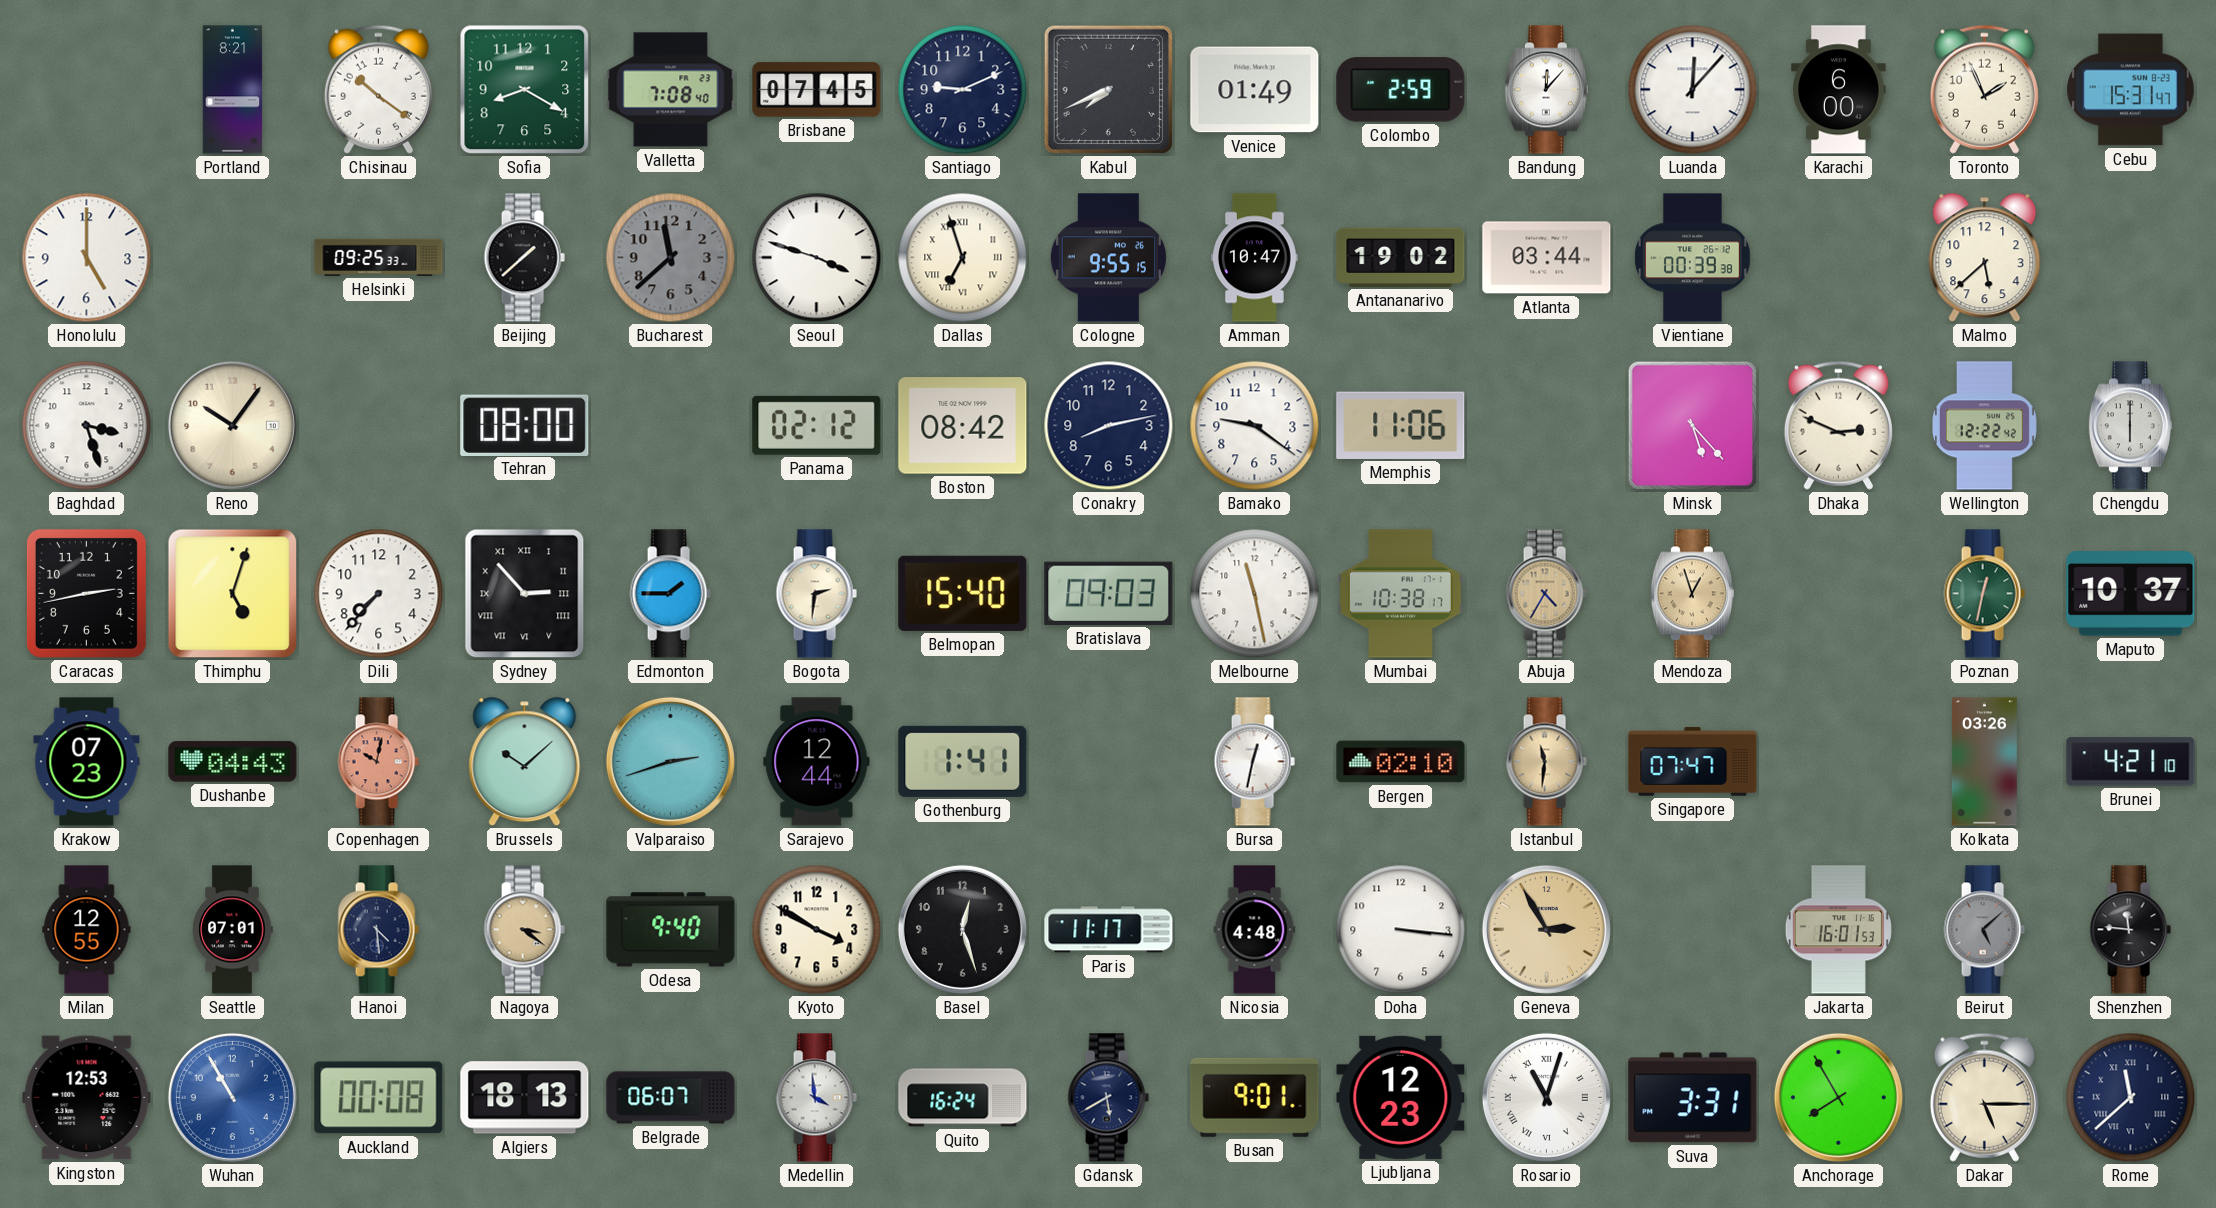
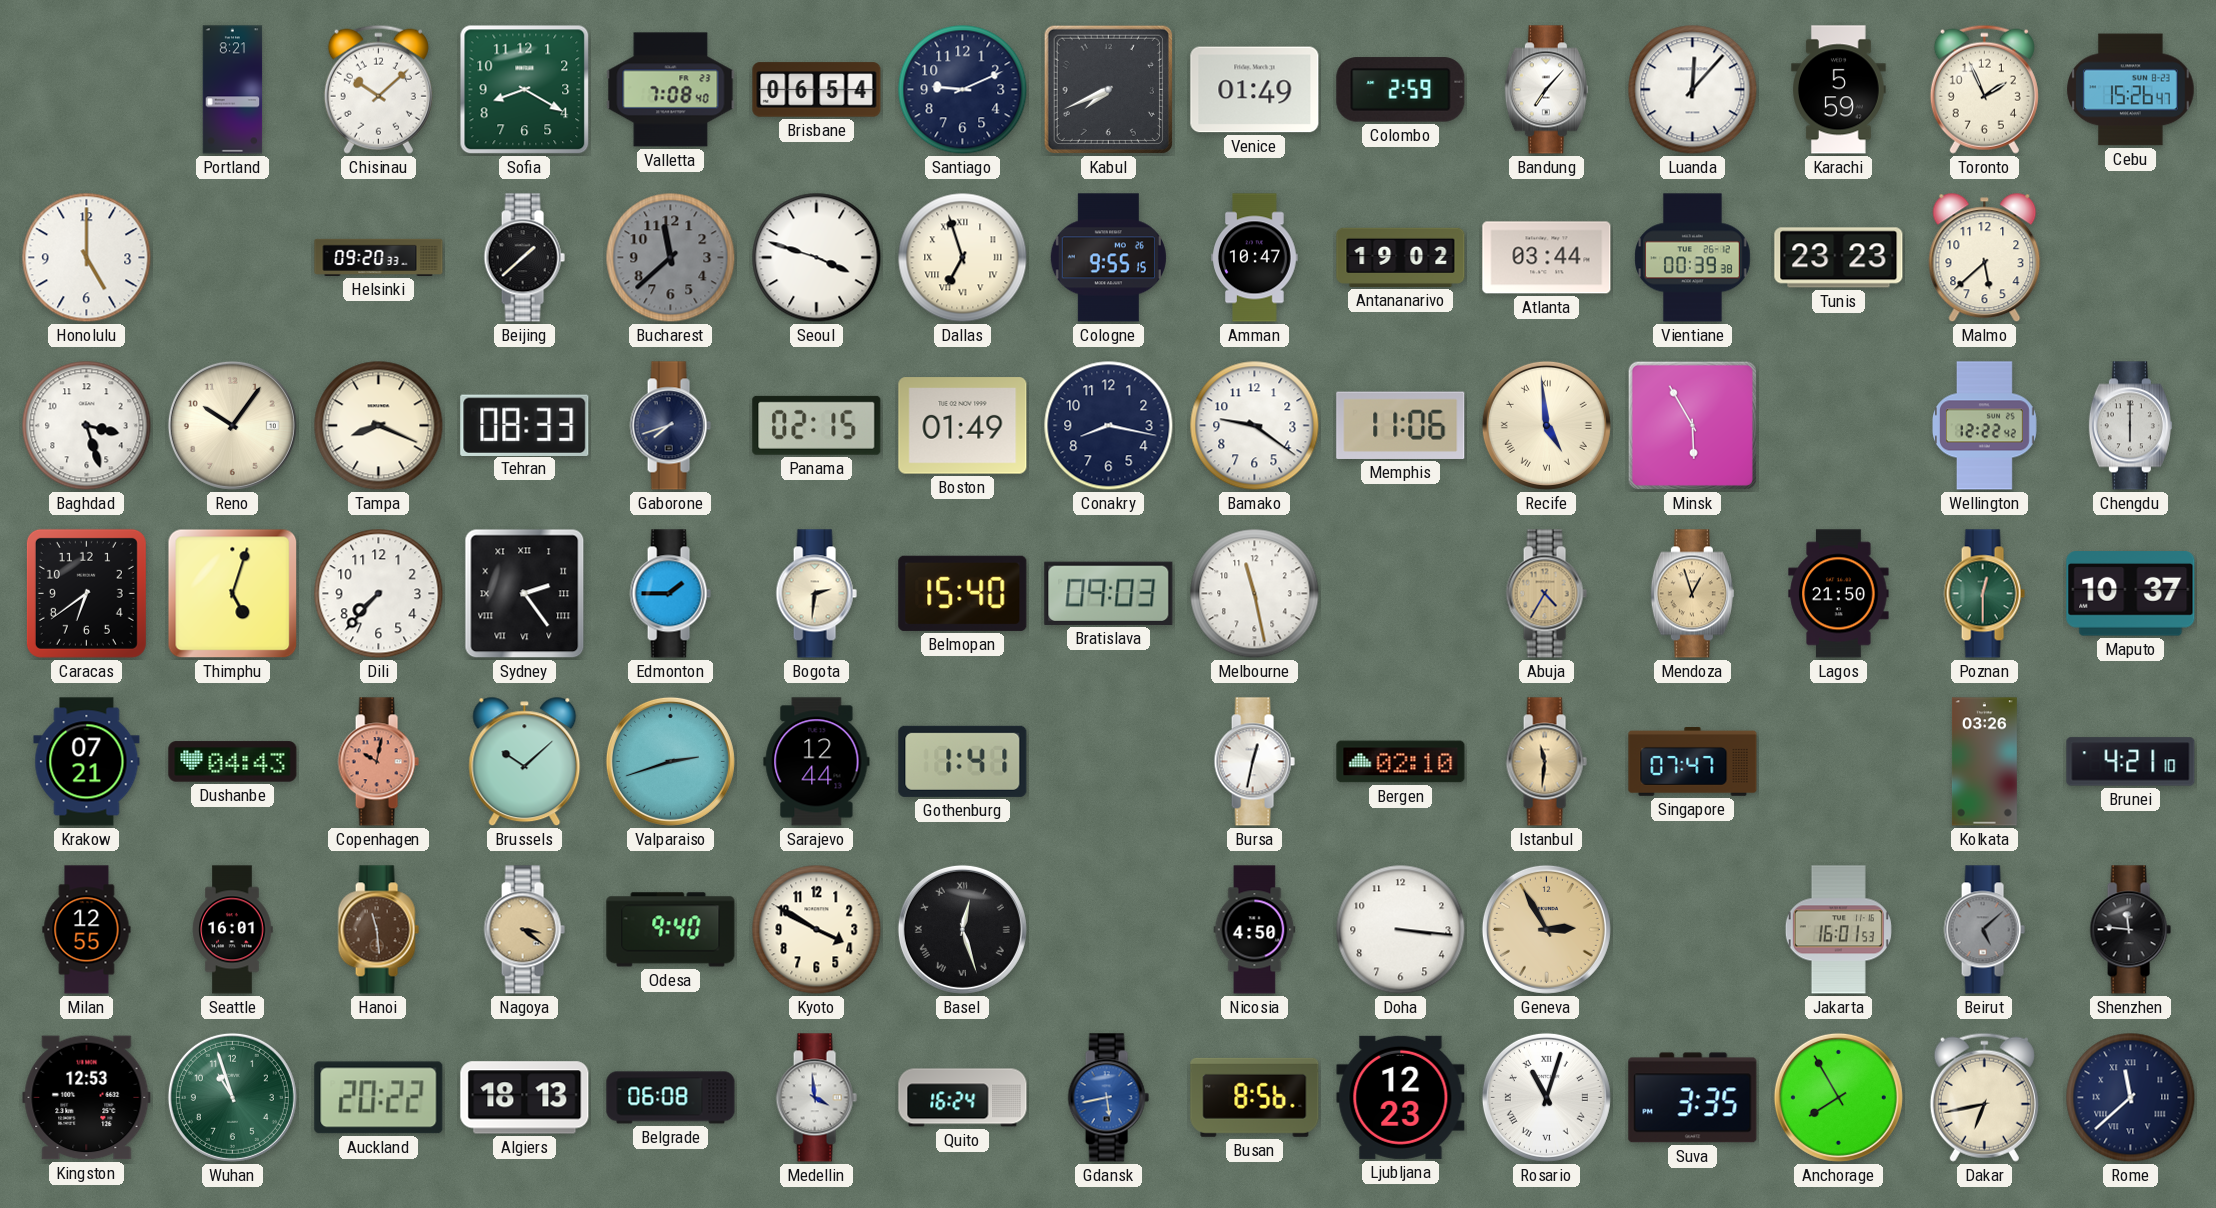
Chisinau: 10:21 -> 10:08 (378, 89)
Brisbane: 07:45 -> 06:54 (817, 90)
Bandung: 12:07 -> 7:07 (1546, 90)
Karachi: 6:00 -> 5:59 (1839, 90)
Cebu: 15:31 -> 15:26 (2131, 90)
Helsinki: 09:25 -> 09:20 (379, 257)
Tunis: none -> 23:23 (1839, 258)
Tampa: none -> 8:19 (379, 426)
Tehran: 08:00 -> 08:33 (525, 425)
Gaborone: none -> 7:42 (670, 426)
Panama: 02:12 -> 02:15 (817, 425)
Boston: 08:42 -> 01:49 (963, 426)
Conakry: 8:13 -> 8:17 (1109, 426)
Recife: none -> 4:59 (1546, 425)
Minsk: 5:23 -> 5:55 (1692, 425)
Dhaka: 2:49 -> none (1838, 425)
Caracas: 2:43 -> 6:39 (86, 593)
Sydney: 2:53 -> 2:24 (525, 594)
Mumbai: 10:38 -> none (1400, 594)
Lagos: none -> 21:50 (1839, 594)
Poznan: 12:32 -> 12:30 (1984, 594)
Krakow: 07:23 -> 07:21 (87, 762)
Seattle: 07:01 -> 16:01 (233, 930)
Hanoi: 4:29 -> 11:29 (378, 930)
Hanoi dial: navy -> brown (378, 930)
Basel numerals: Arabic -> Roman (962, 929)
Paris: 11:17 -> none (1109, 930)
Nicosia: 4:48 -> 4:50 (1255, 930)
Wuhan: 10:55 -> 10:57 (232, 1097)
Wuhan dial: blue -> green (232, 1097)
Auckland: 00:08 -> 20:22 (379, 1098)
Belgrade: 06:07 -> 06:08 (671, 1098)
Gdansk: 5:40 -> 5:43 (1108, 1098)
Gdansk dial: navy -> blue (1108, 1098)
Busan: 9:01 -> 8:56 (1255, 1097)
Suva: 3:31 -> 3:35 (1693, 1098)
Dakar: 5:15 -> 6:43 (1984, 1097)
